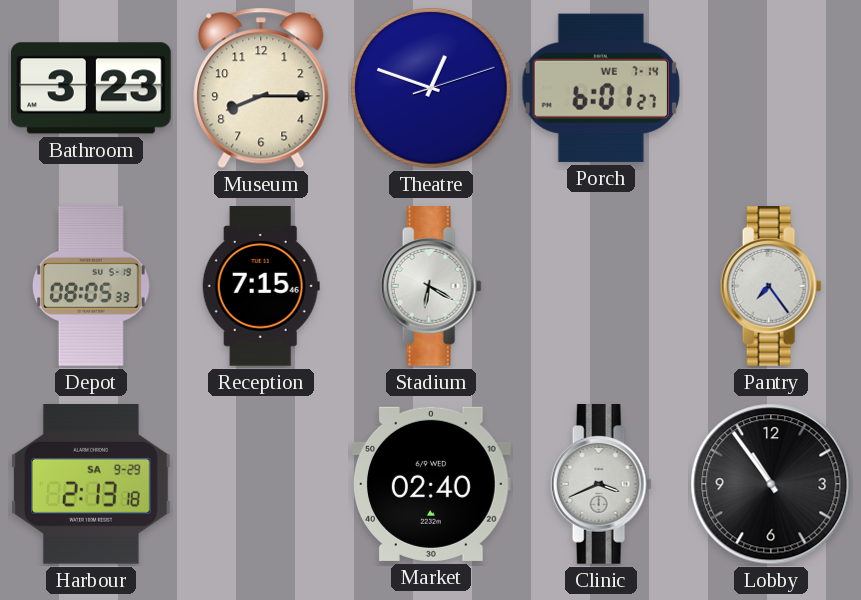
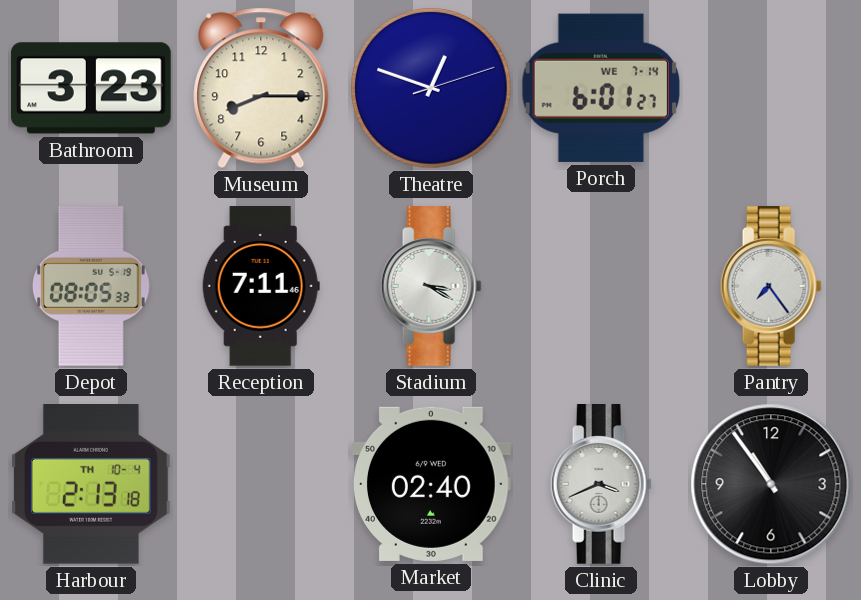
Reception: 7:15 -> 7:11 (261, 286)
Stadium: 6:20 -> 3:20 (431, 287)
Harbour date: SA 9-29 -> TH 10-4 (92, 485)
